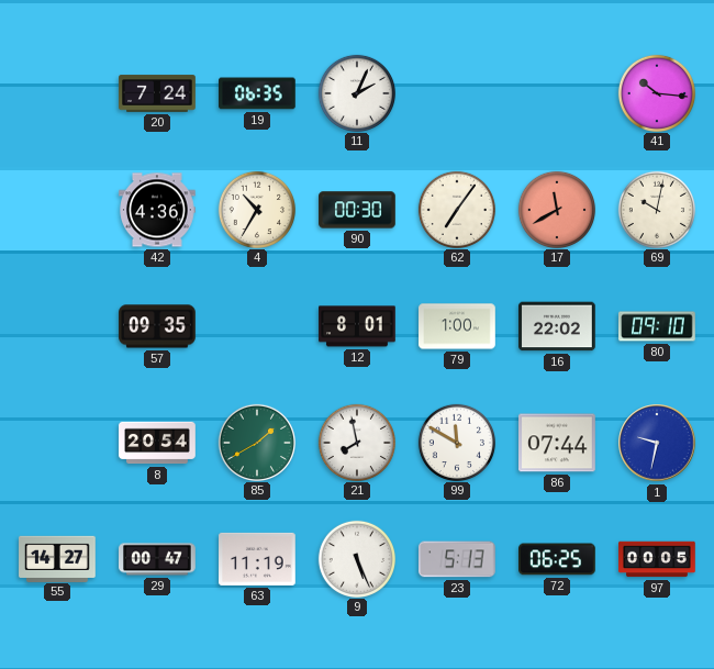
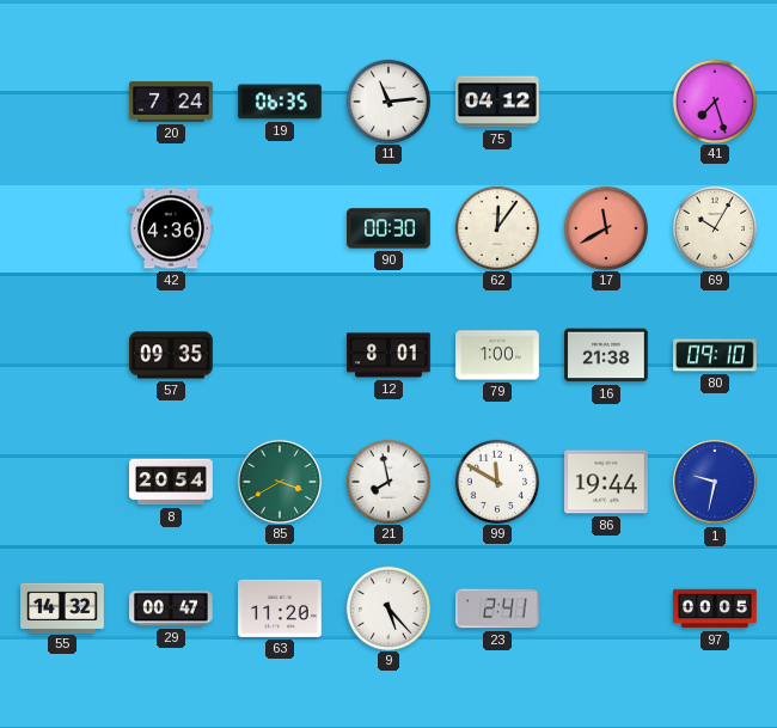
11: 2:04 -> 11:14 (387, 100)
75: none -> 04:12 (497, 102)
41: 10:16 -> 7:27 (714, 100)
4: 10:35 -> none (256, 209)
62: 7:06 -> 12:06 (496, 227)
69: 10:02 -> 10:05 (714, 227)
16: 22:02 -> 21:38 (607, 355)
85: 1:40 -> 3:40 (279, 481)
86: 07:44 -> 19:44 (606, 482)
55: 14:27 -> 14:32 (62, 607)
63: 11:19 -> 11:20 (280, 608)
9: 5:26 -> 5:23 (387, 607)
23: 5:13 -> 2:41 (498, 608)
72: 06:25 -> none (558, 559)
